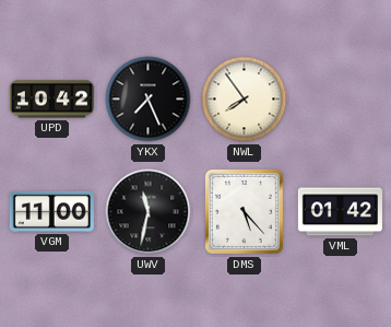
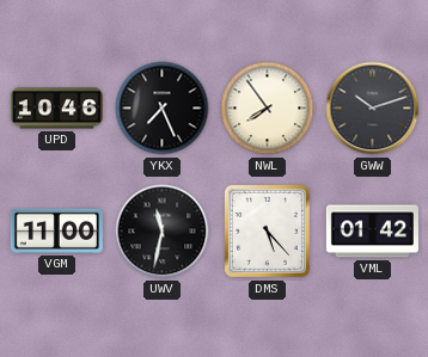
UPD: 10:42 -> 10:46 (56, 109)
GWW: none -> 10:12 (373, 109)
